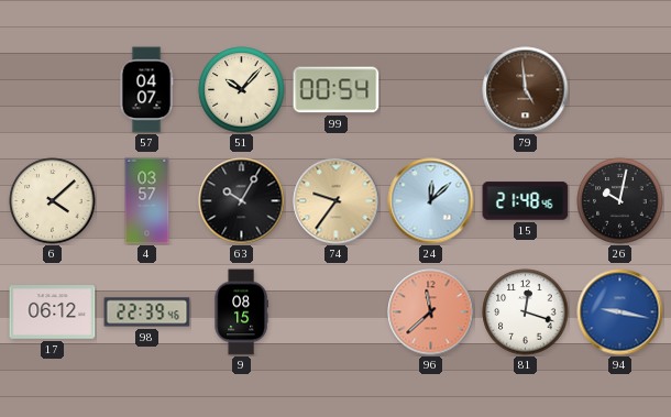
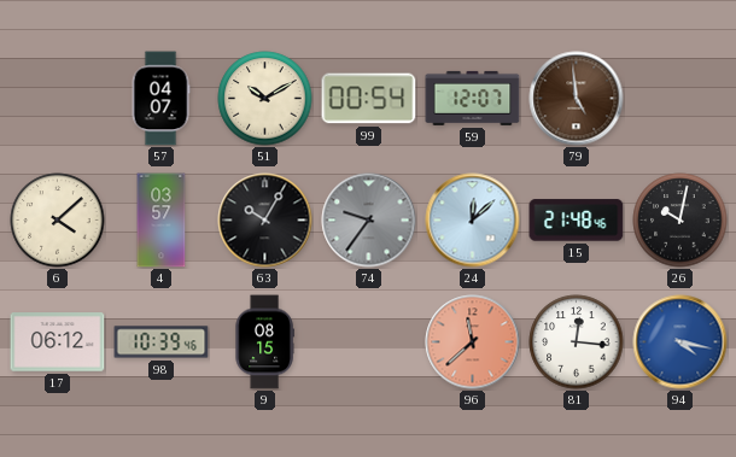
51: 10:07 -> 10:10 (265, 99)
59: none -> 12:07 (473, 98)
74 dial: champagne -> grey (369, 221)
98: 22:39 -> 10:39 (162, 342)
81: 12:18 -> 12:16 (577, 342)
94: 9:17 -> 4:17 (680, 342)
